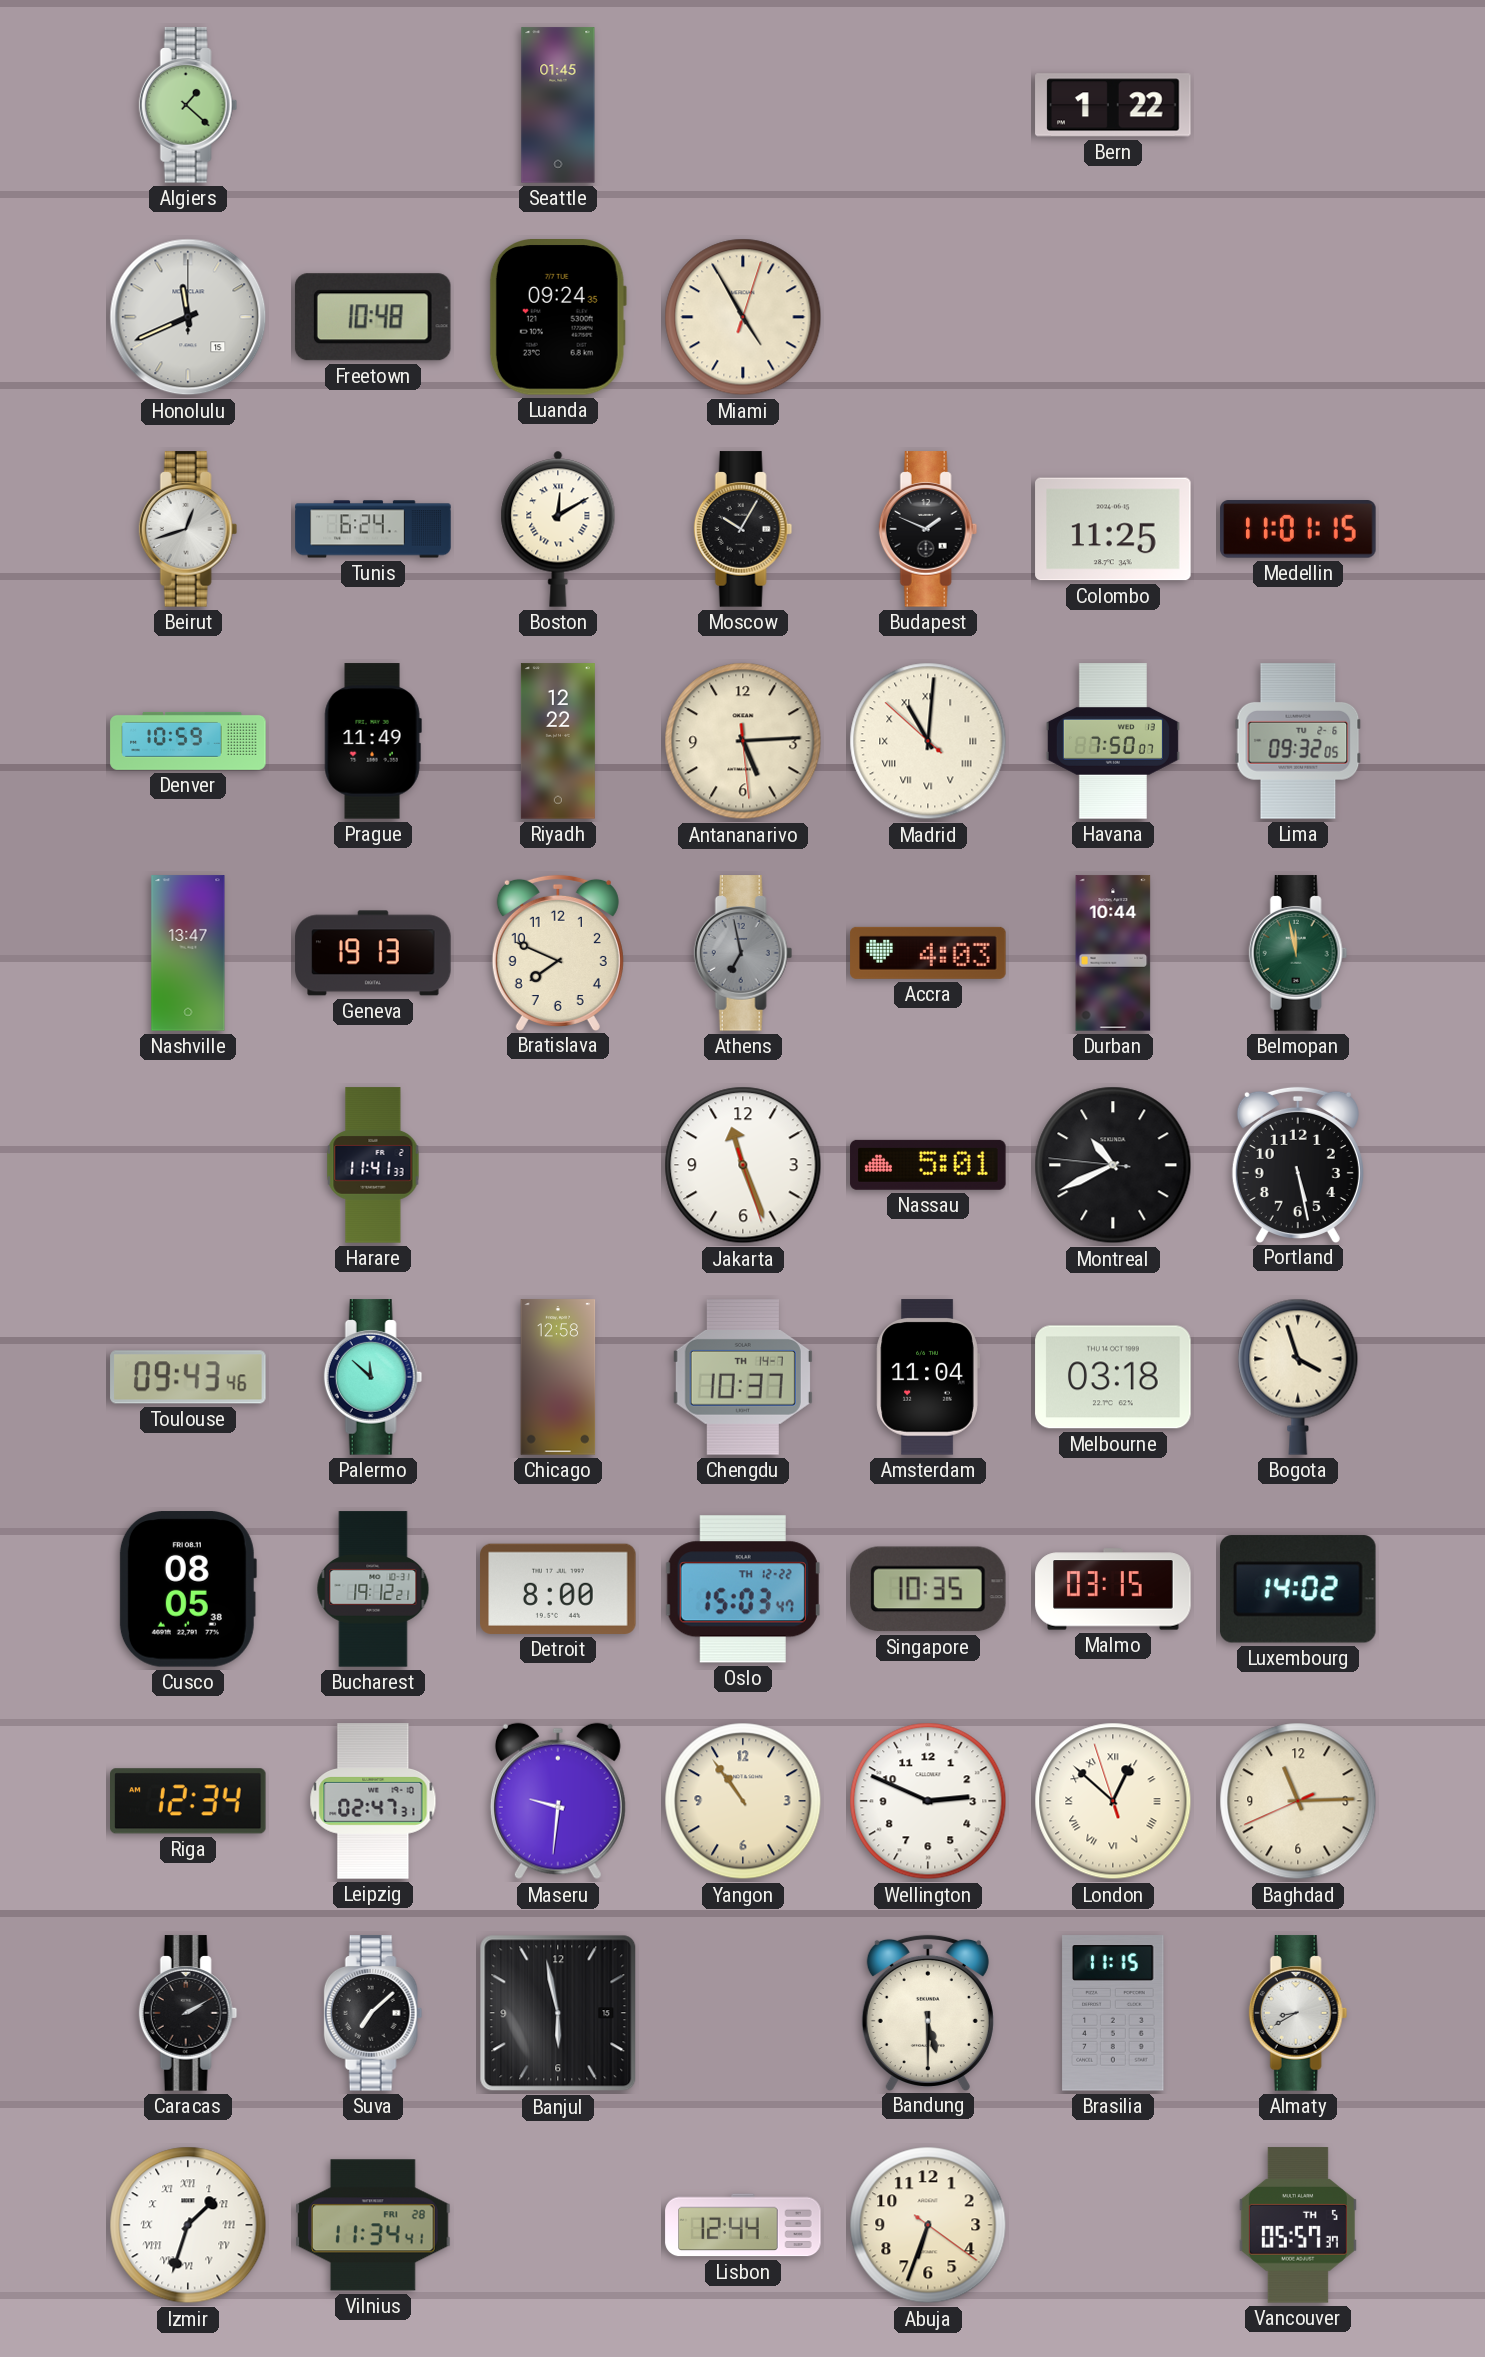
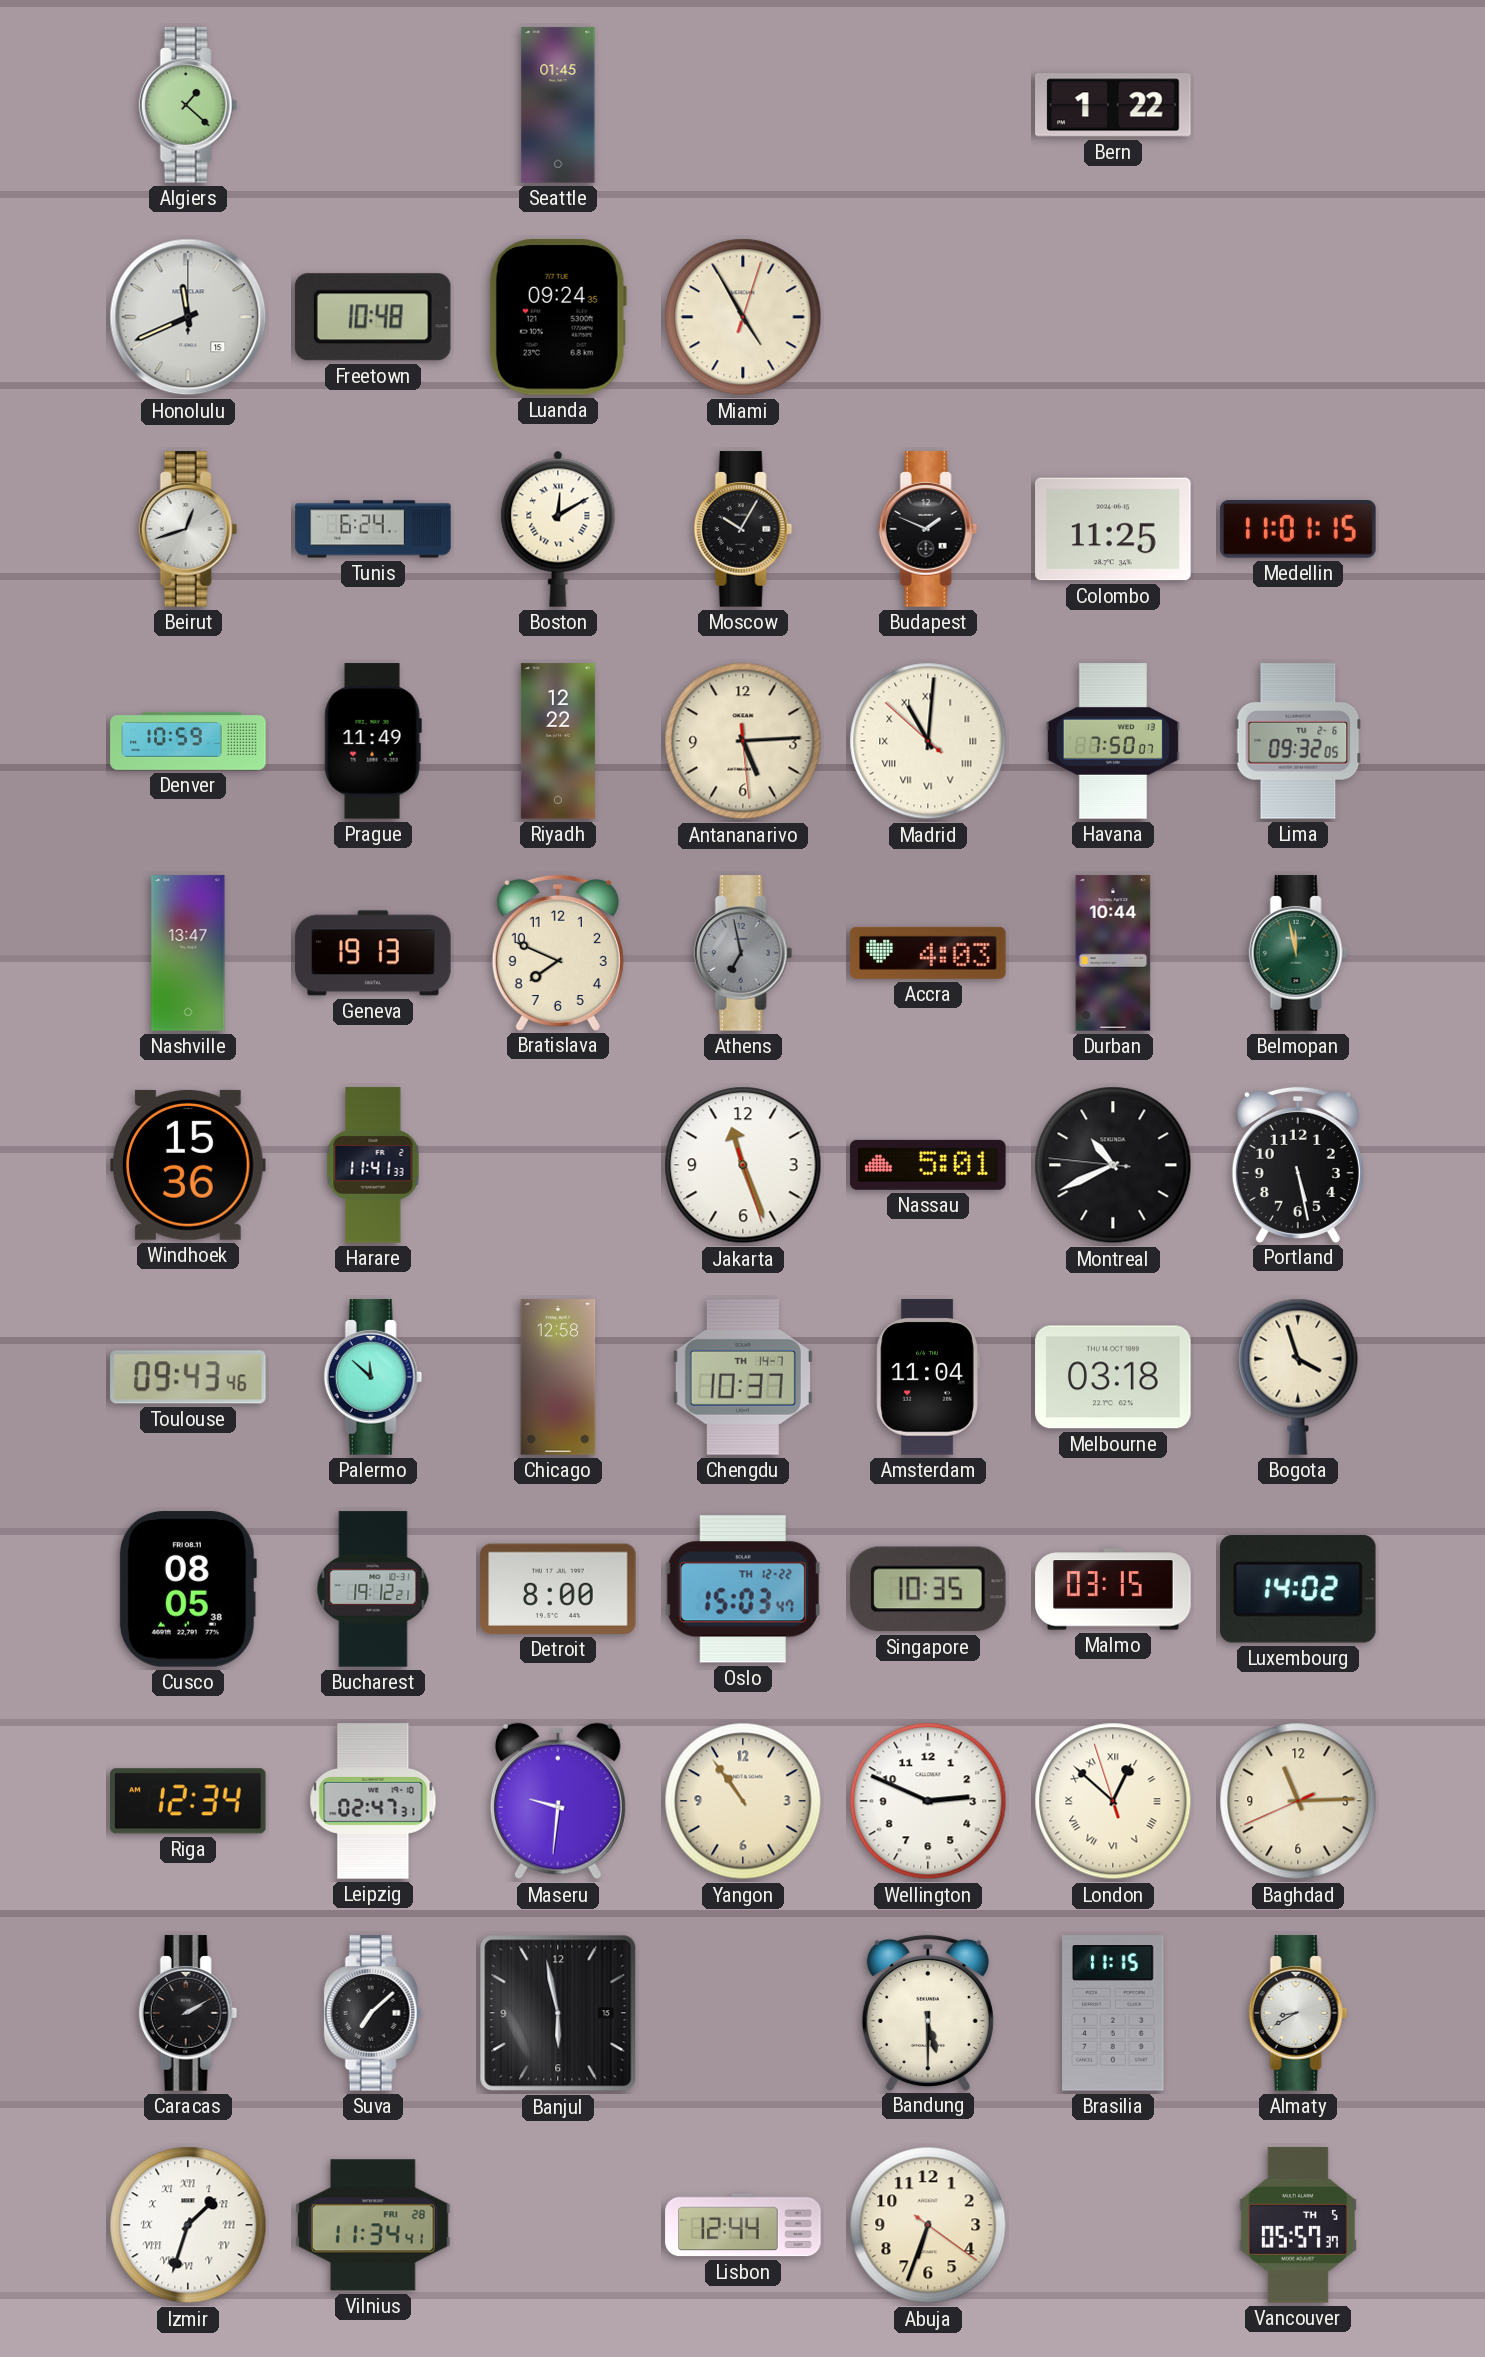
Windhoek: none -> 15:36 (188, 1165)
